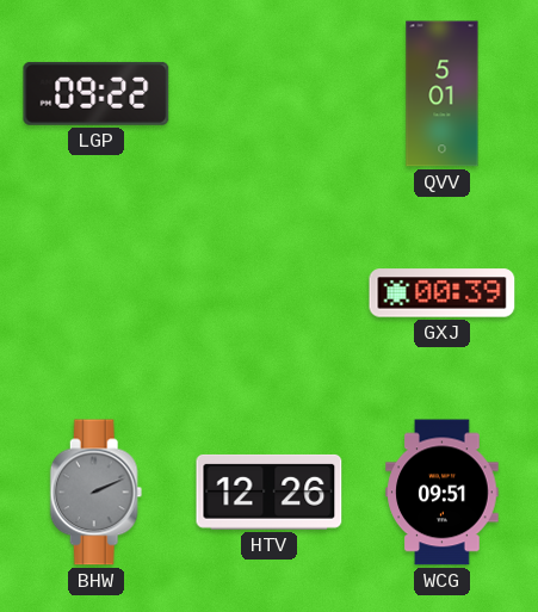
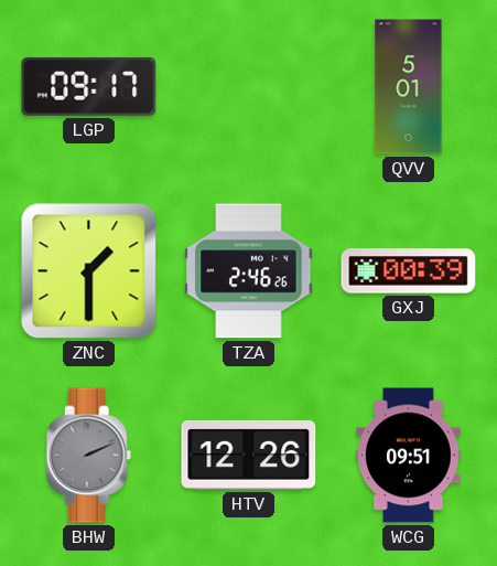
LGP: 09:22 -> 09:17 (89, 86)
ZNC: none -> 1:30 (89, 271)
TZA: none -> 2:46 (249, 271)
